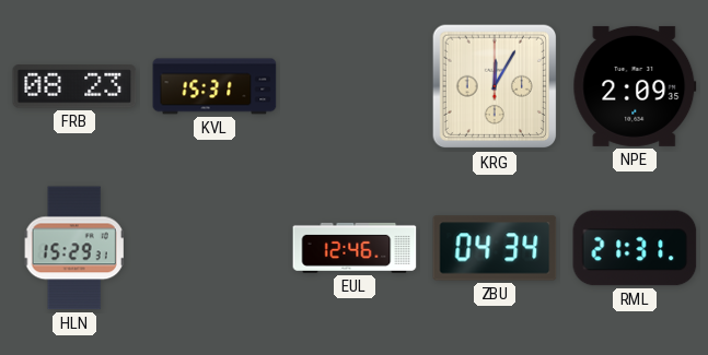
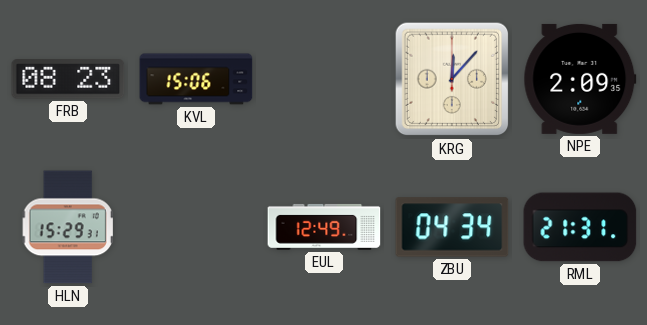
KVL: 15:31 -> 15:06 (196, 79)
KRG: 12:05 -> 12:07 (452, 79)
EUL: 12:46 -> 12:49 (324, 227)
